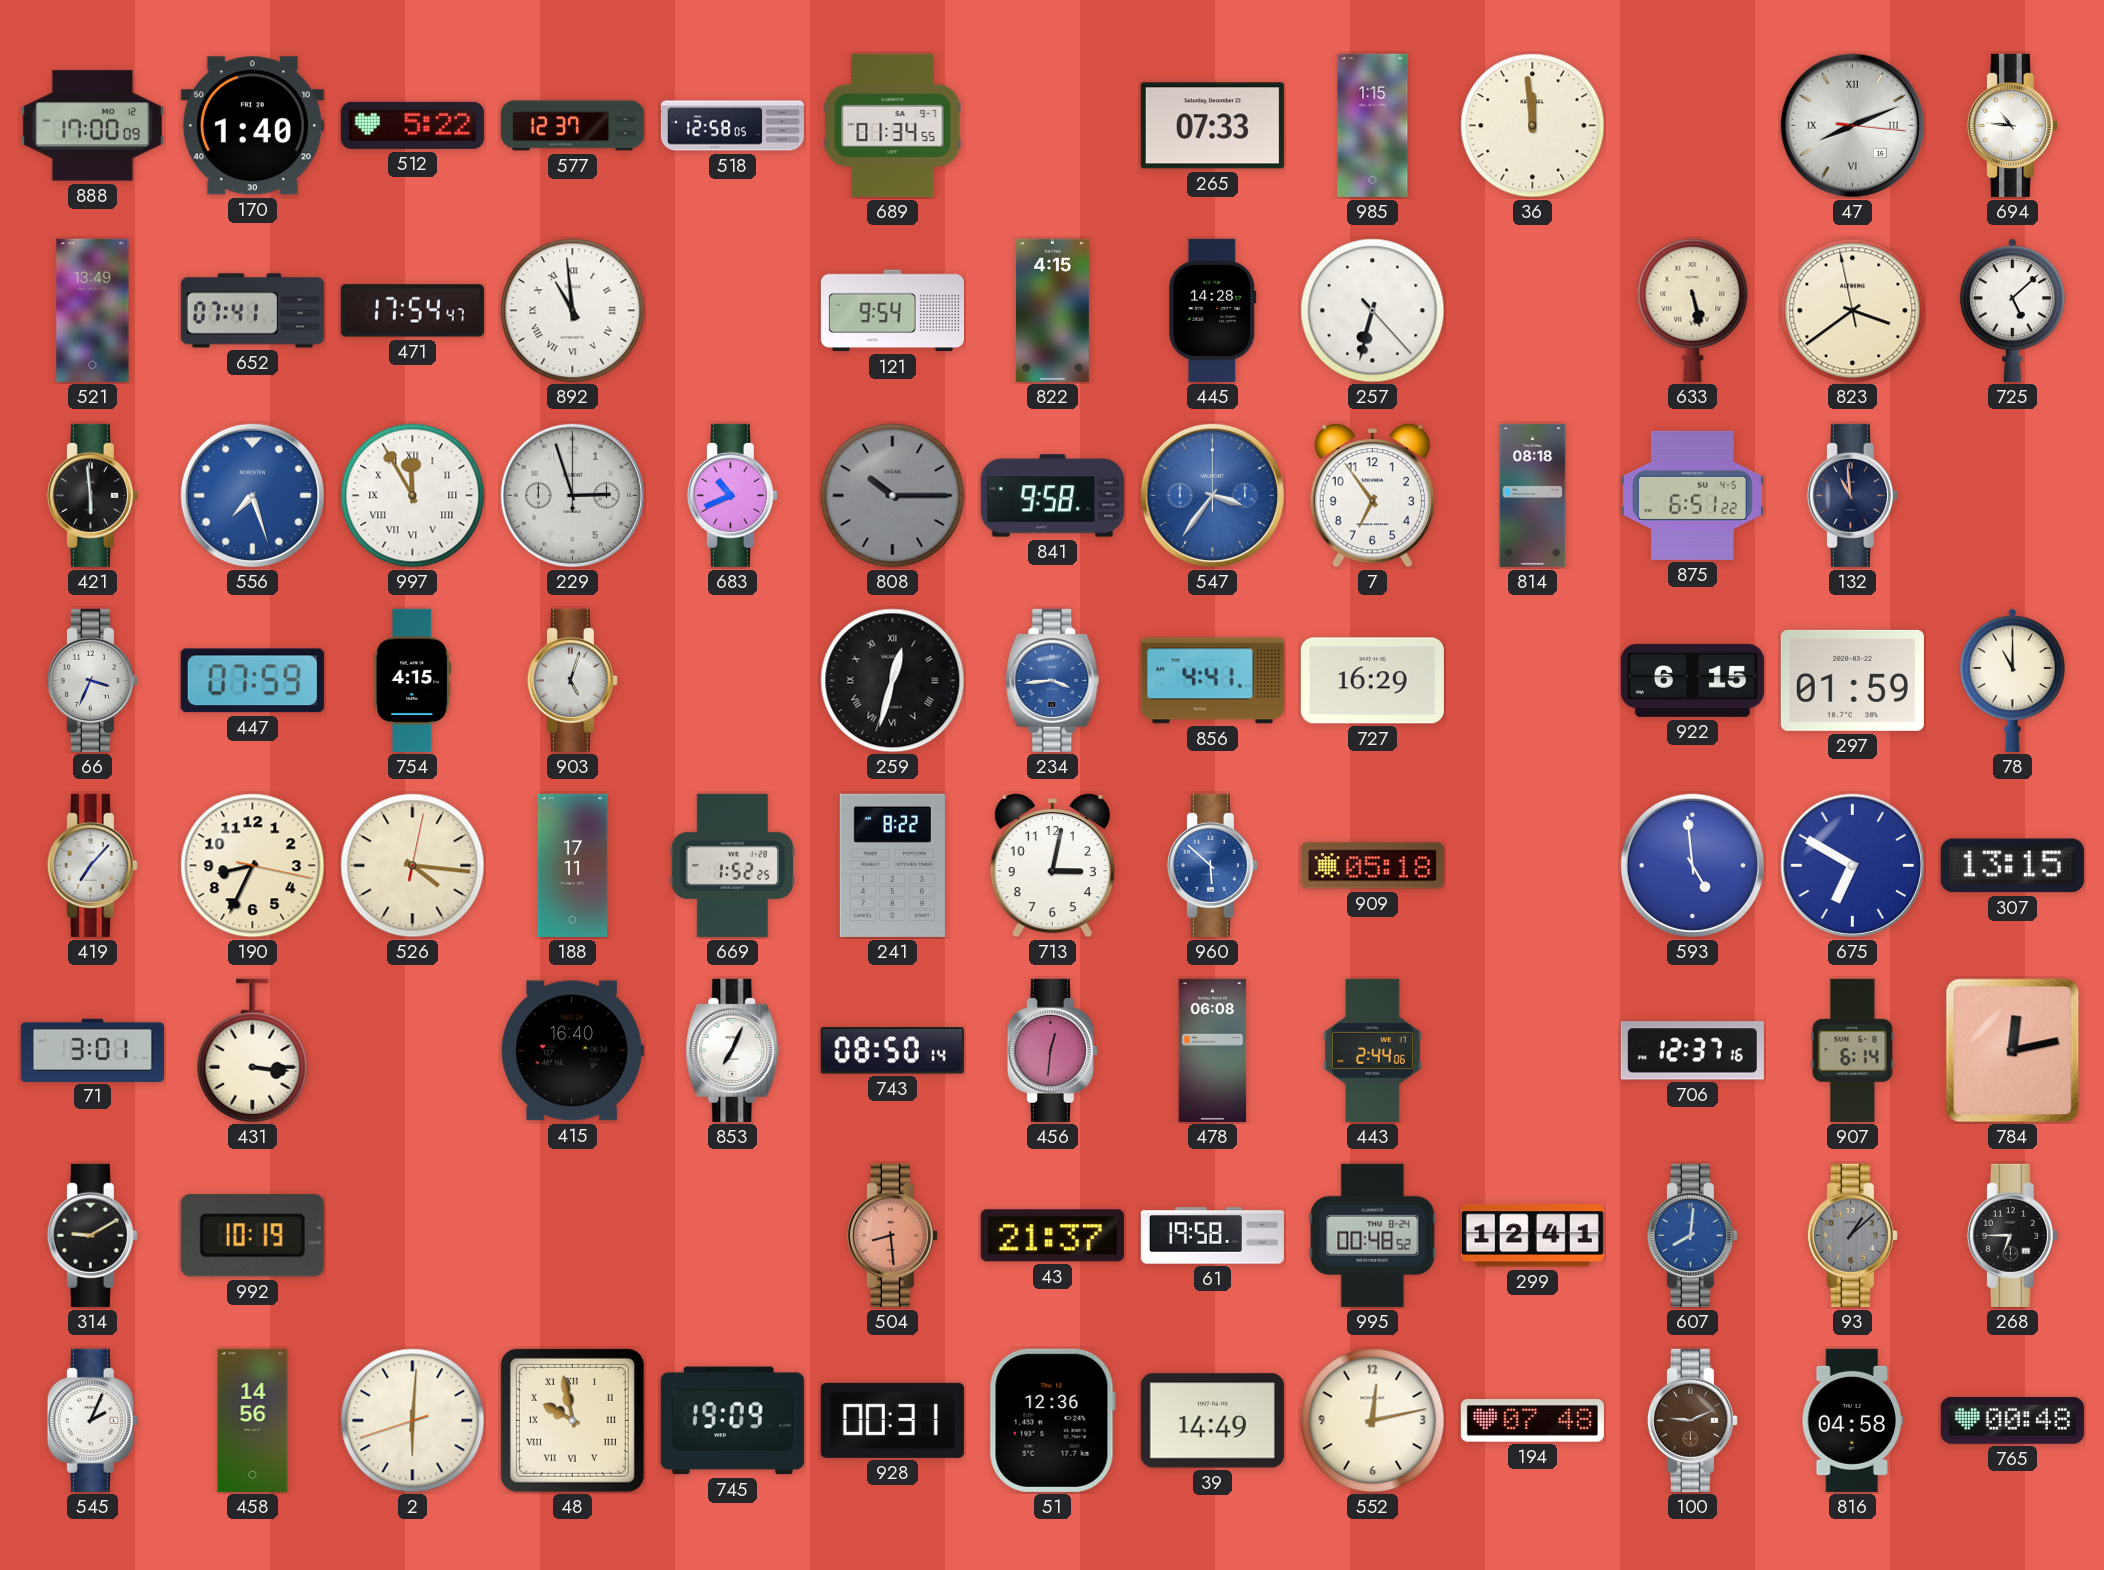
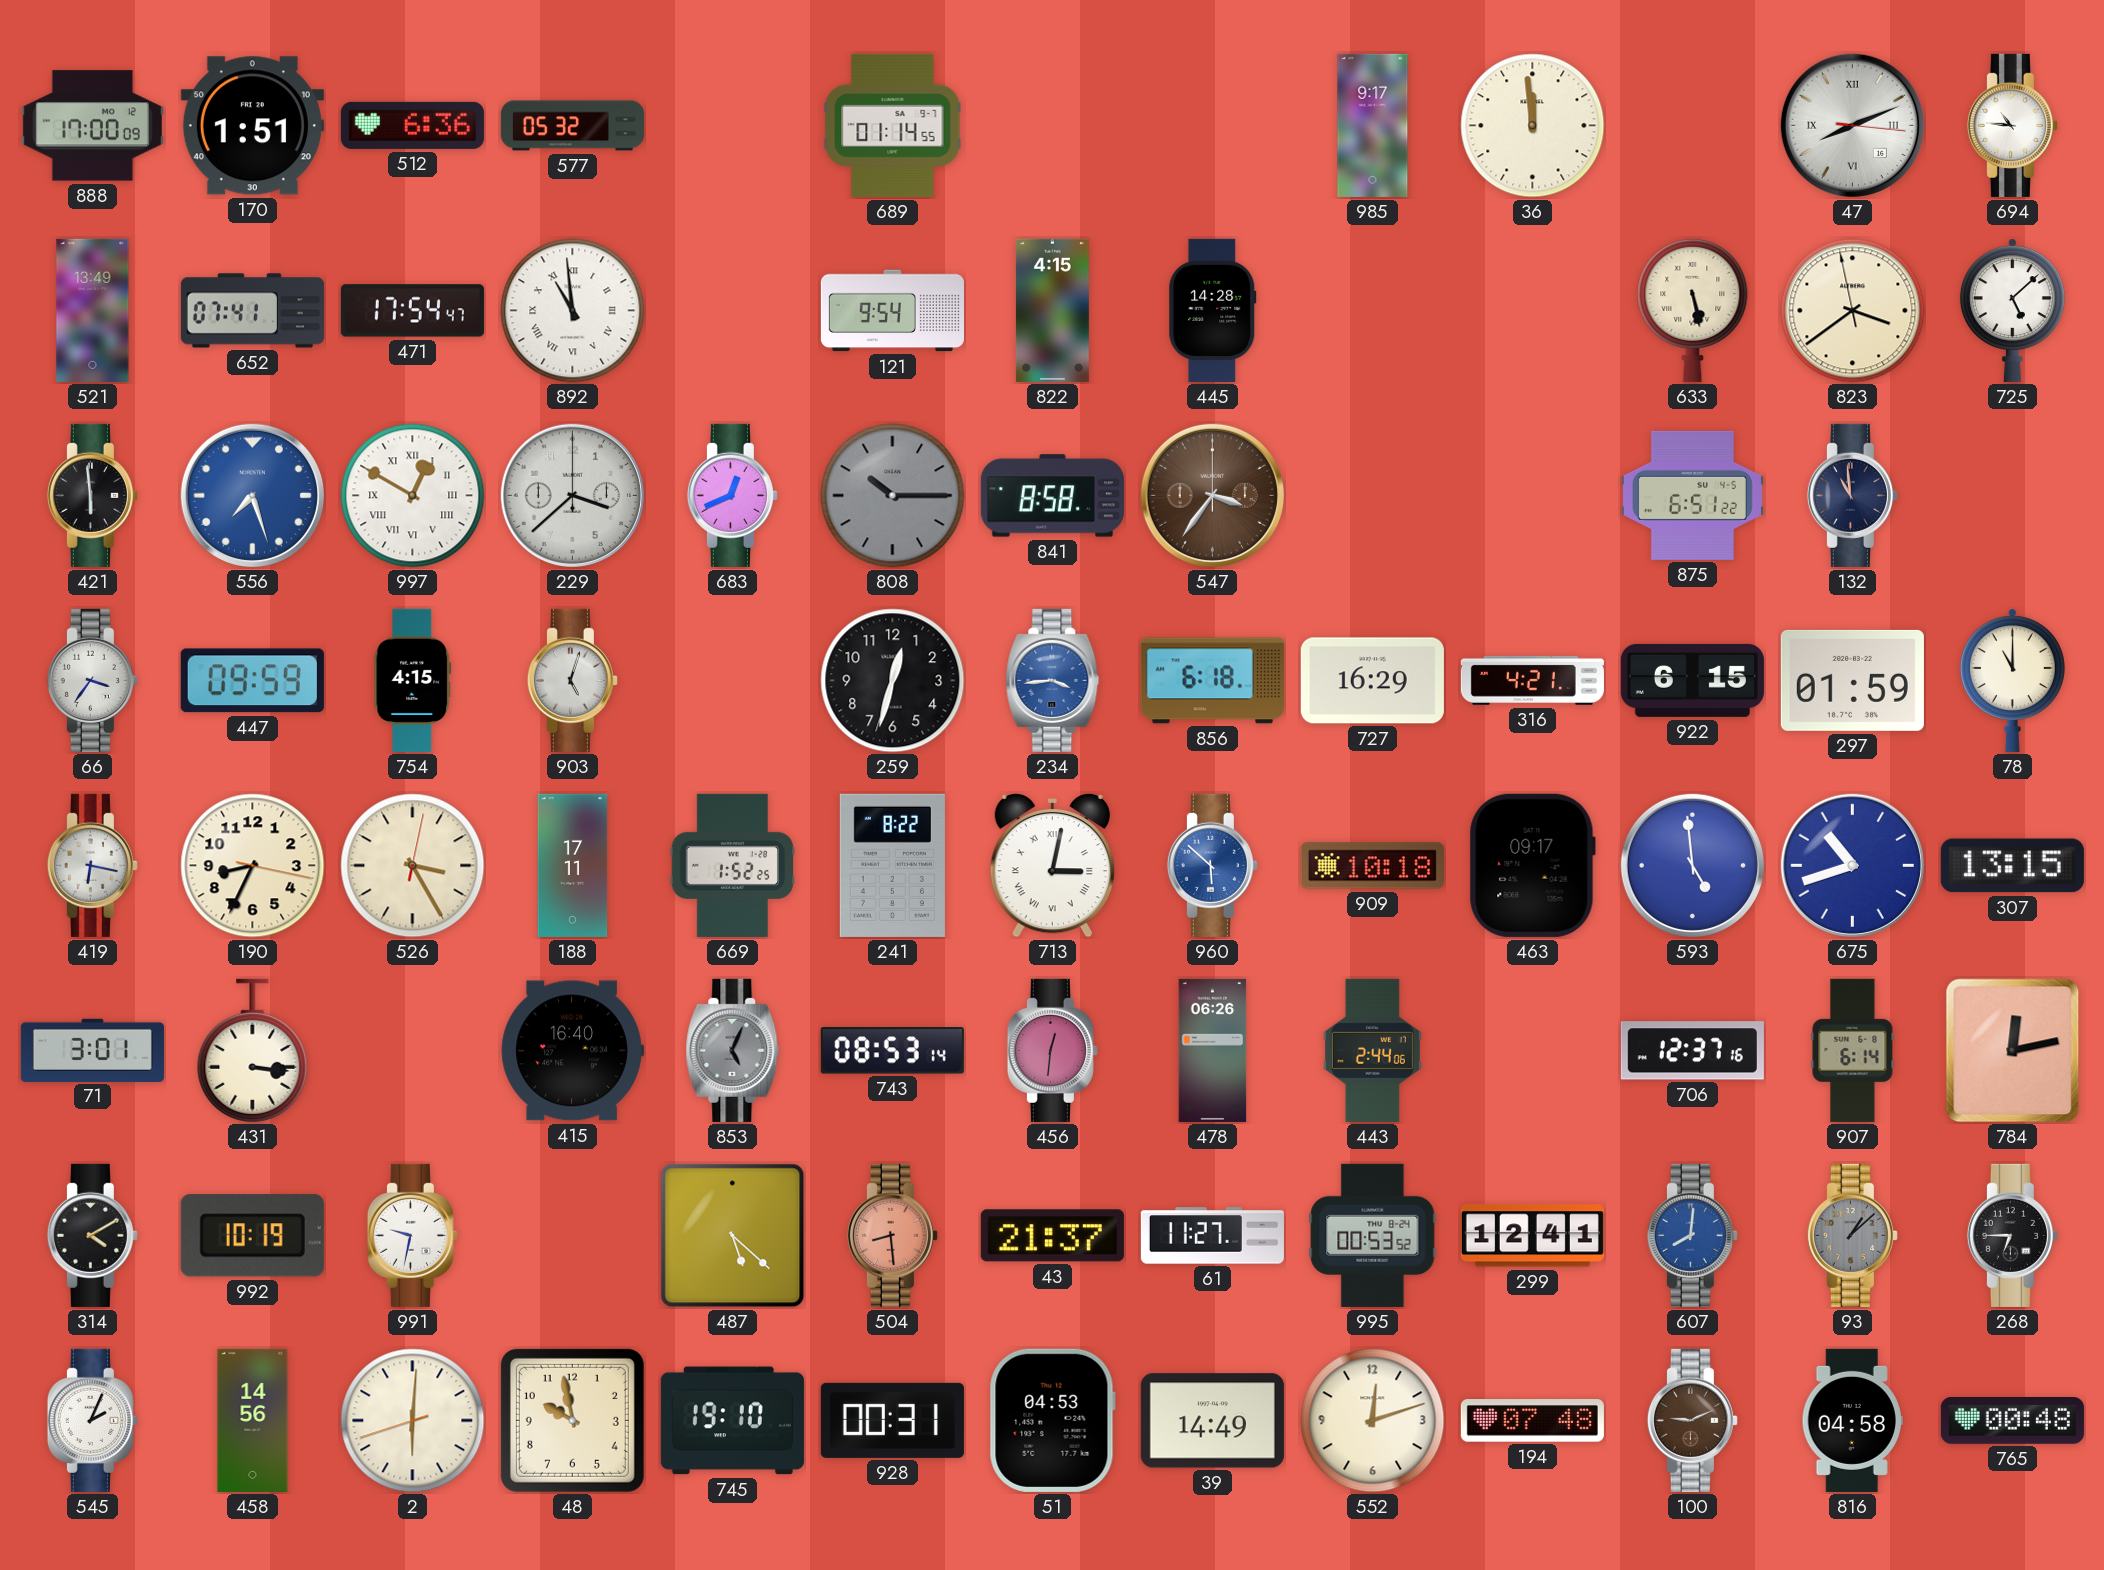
170: 1:40 -> 1:51 (252, 126)
512: 5:22 -> 6:36 (412, 125)
577: 12:37 -> 05:32 (572, 126)
518: 12:58 -> none (732, 126)
689: 01:34 -> 01:14 (893, 125)
265: 07:33 -> none (1212, 126)
985: 1:15 -> 9:17 (1373, 125)
257: 6:32 -> none (1373, 311)
997: 11:55 -> 12:50 (413, 496)
229: 2:57 -> 3:38 (572, 495)
683: 10:41 -> 12:41 (732, 495)
841: 9:58 -> 8:58 (1052, 496)
547 dial: blue -> brown (1212, 495)
7: 6:54 -> none (1372, 496)
814: 08:18 -> none (1533, 495)
66: 3:34 -> 3:36 (92, 680)
447: 07:59 -> 09:59 (252, 681)
259 numerals: Roman -> Arabic (893, 681)
856: 4:41 -> 6:18 (1212, 681)
316: none -> 4:21 (1532, 680)
419: 7:07 -> 6:17 (92, 865)
526: 4:16 -> 3:25 (413, 866)
713 numerals: Arabic -> Roman (1052, 866)
909: 05:18 -> 10:18 (1372, 866)
463: none -> 09:17 (1532, 865)
675: 6:50 -> 10:42 (1852, 865)
853: 7:04 -> 5:04 (733, 1050)
853 dial: white -> grey (733, 1050)
743: 08:50 -> 08:53 (892, 1051)
478: 06:08 -> 06:26 (1213, 1050)
314: 9:10 -> 4:10 (92, 1235)
991: none -> 9:32 (412, 1235)
487: none -> 5:22 (733, 1236)
61: 19:58 -> 11:27 (1212, 1236)
995: 00:48 -> 00:53 (1373, 1235)
48 numerals: Roman -> Arabic (572, 1420)
745: 19:09 -> 19:10 (732, 1421)
51: 12:36 -> 04:53 (1052, 1420)
552: 12:13 -> 12:12 (1373, 1421)
